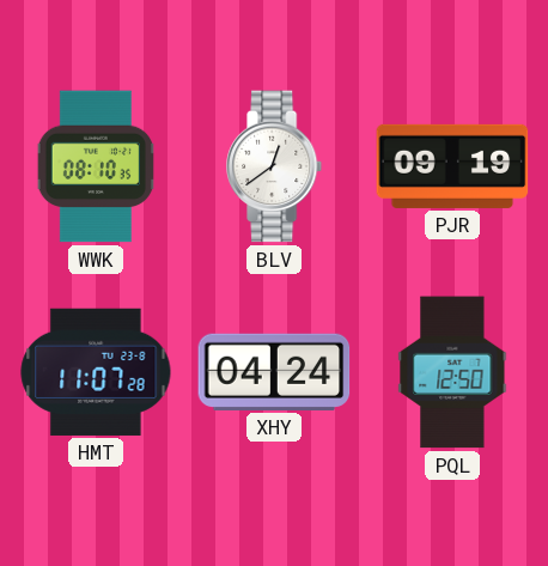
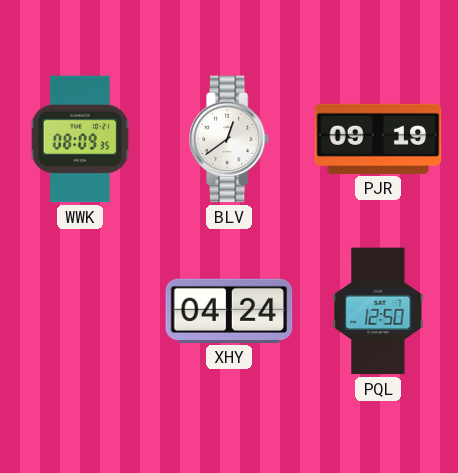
WWK: 08:10 -> 08:09 (80, 139)
HMT: 11:07 -> none (96, 372)
